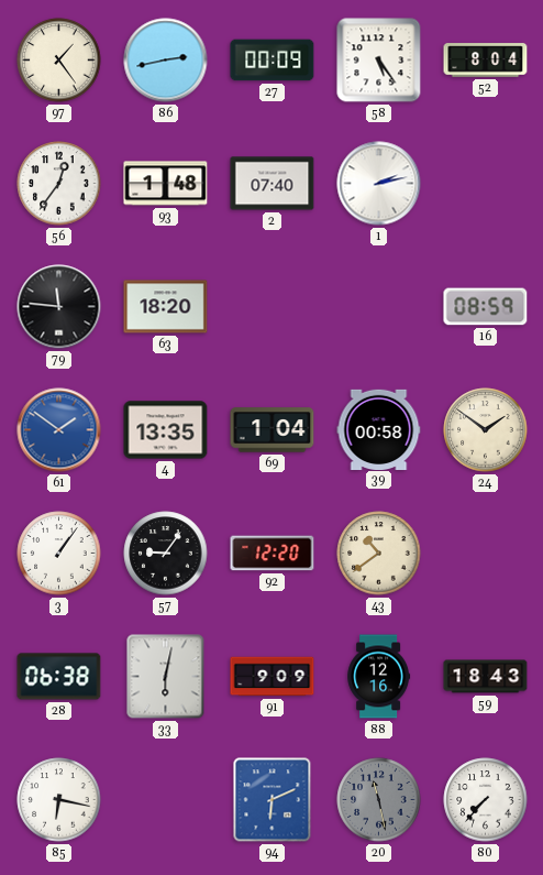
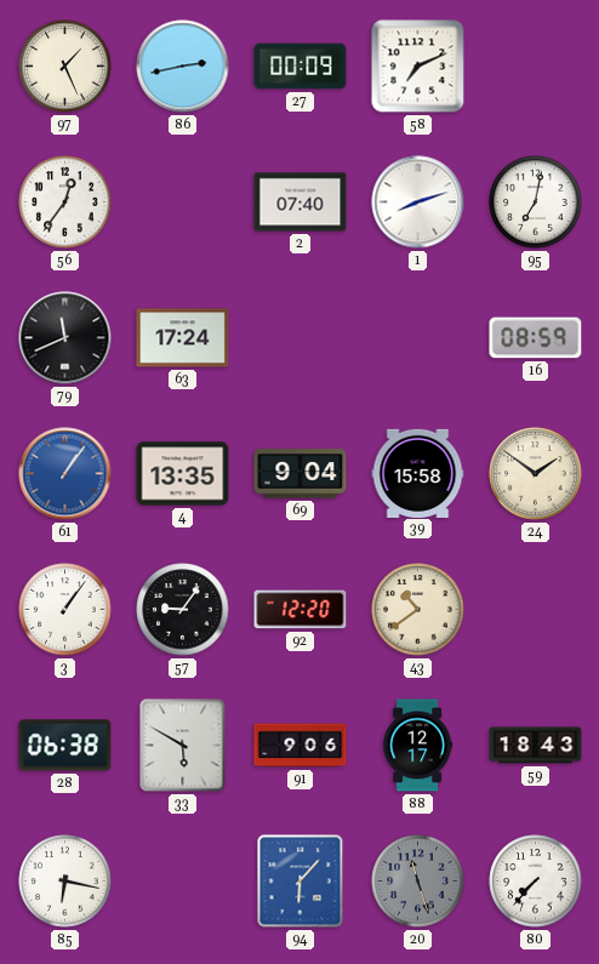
97: 1:24 -> 1:26 (65, 67)
58: 5:24 -> 7:11 (418, 67)
52: 8:04 -> none (486, 61)
93: 1:48 -> none (166, 184)
1: 2:13 -> 8:12 (418, 203)
95: none -> 7:02 (536, 203)
79: 11:46 -> 11:41 (65, 338)
63: 18:20 -> 17:24 (183, 338)
61: 1:51 -> 1:06 (65, 474)
69: 1:04 -> 9:04 (301, 474)
39: 00:58 -> 15:58 (418, 473)
33: 6:02 -> 5:50 (183, 746)
91: 9:09 -> 9:06 (301, 746)
88: 12:16 -> 12:17 (418, 746)
94: 6:11 -> 6:07 (301, 882)
20: 11:28 -> 11:27 (418, 882)
